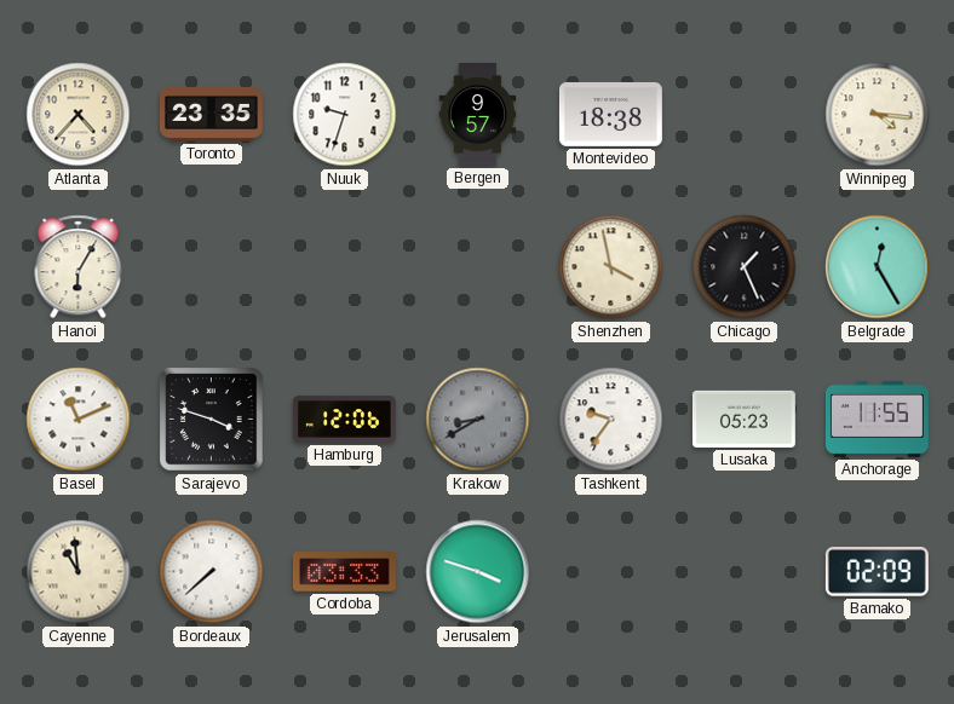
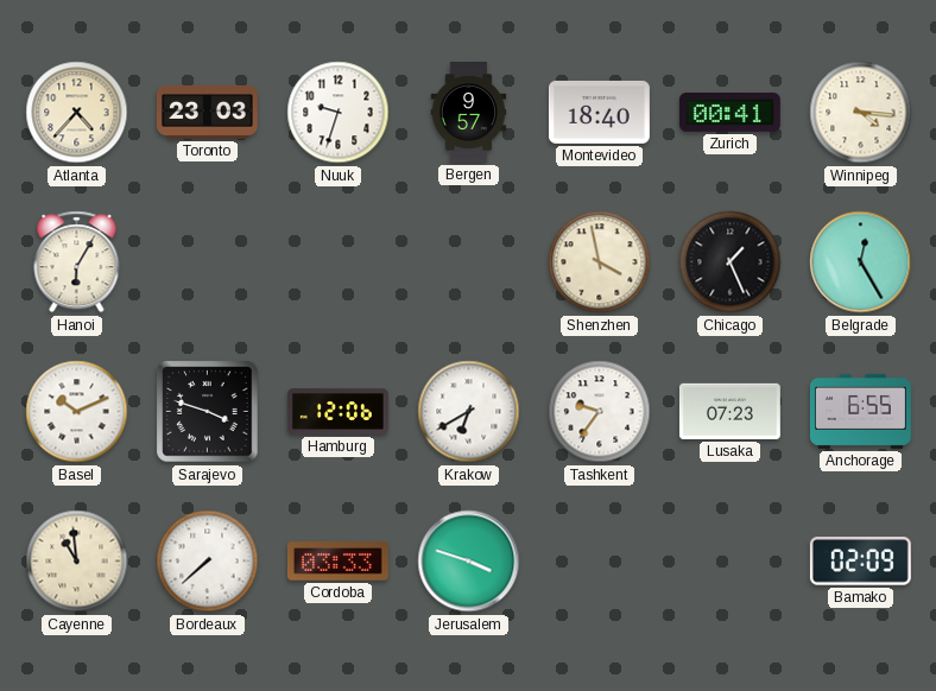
Toronto: 23:35 -> 23:03 (207, 112)
Montevideo: 18:38 -> 18:40 (599, 112)
Zurich: none -> 00:41 (729, 113)
Basel: 11:11 -> 10:11 (77, 412)
Krakow: 8:40 -> 6:40 (469, 412)
Krakow dial: grey -> white (469, 412)
Lusaka: 05:23 -> 07:23 (729, 411)
Anchorage: 11:55 -> 6:55 (860, 411)
